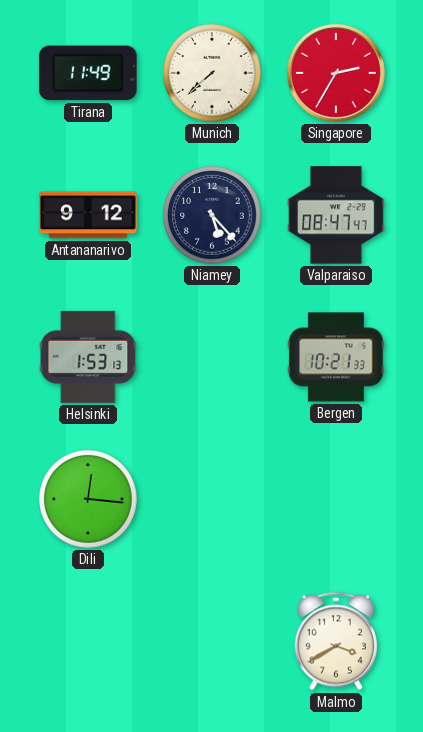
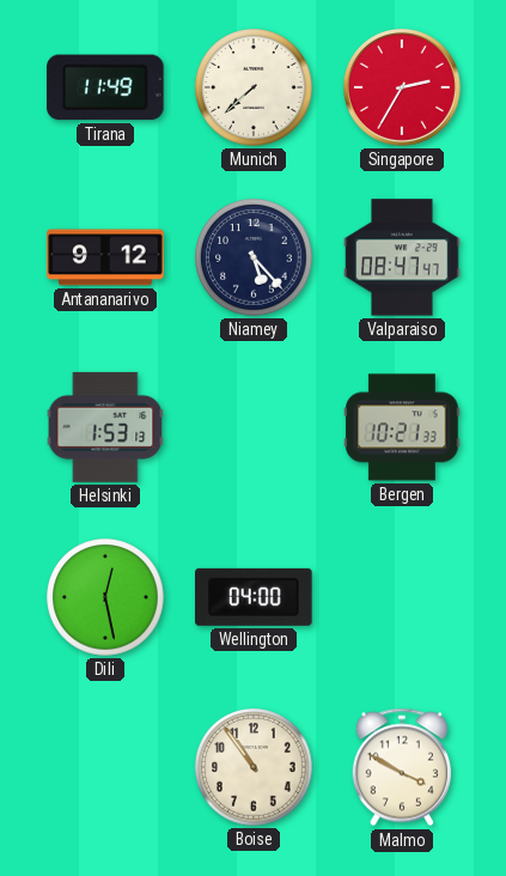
Dili: 12:16 -> 12:28 (105, 597)
Wellington: none -> 04:00 (254, 597)
Boise: none -> 10:54 (254, 767)
Malmo: 3:40 -> 3:50 (401, 767)
